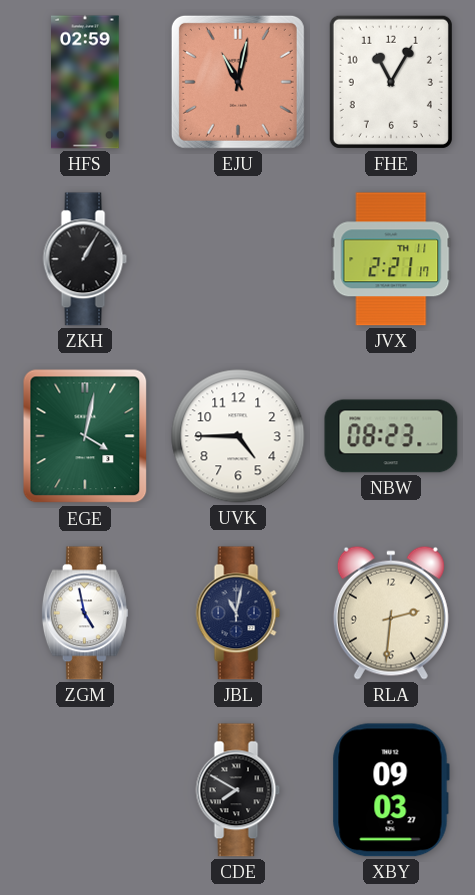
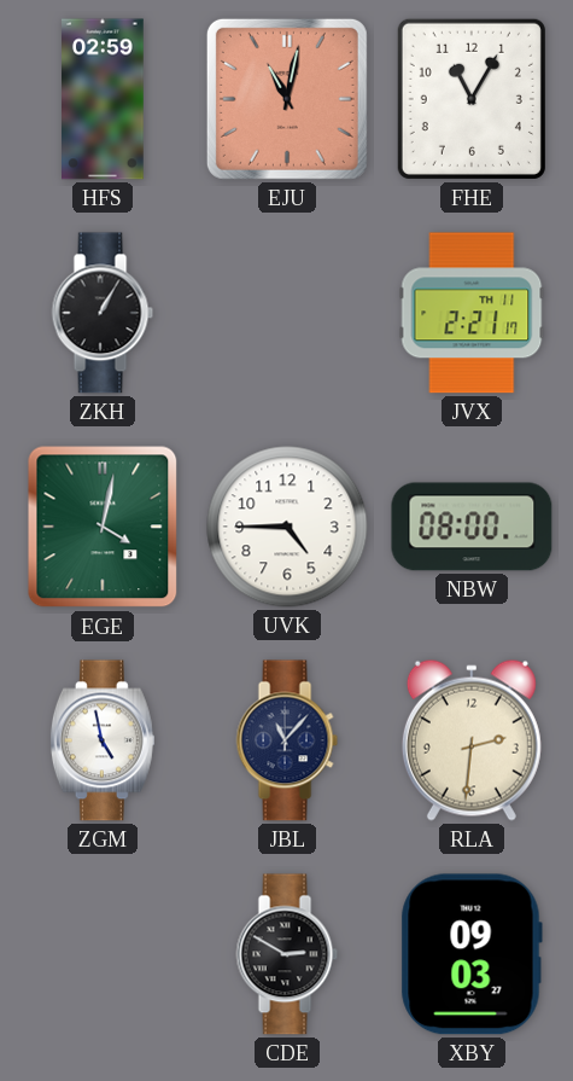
NBW: 08:23 -> 08:00 (472, 527)
JBL: 11:02 -> 11:07 (287, 740)
CDE: 7:50 -> 2:50 (287, 954)
